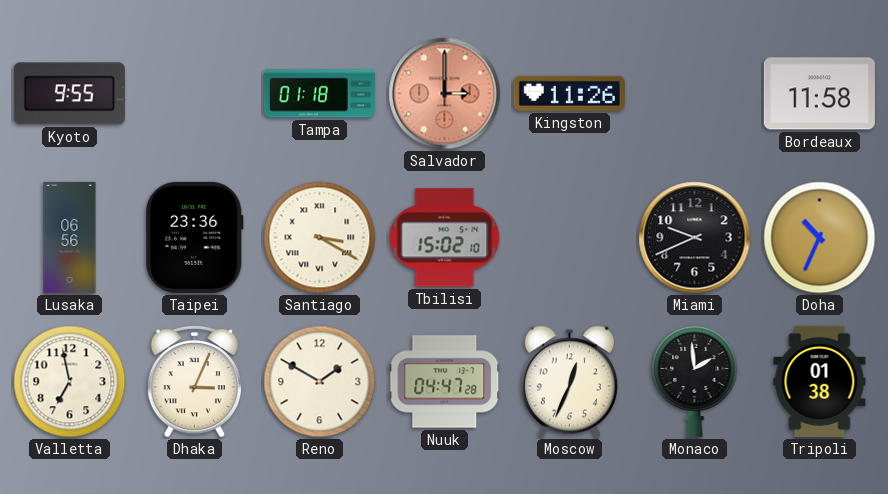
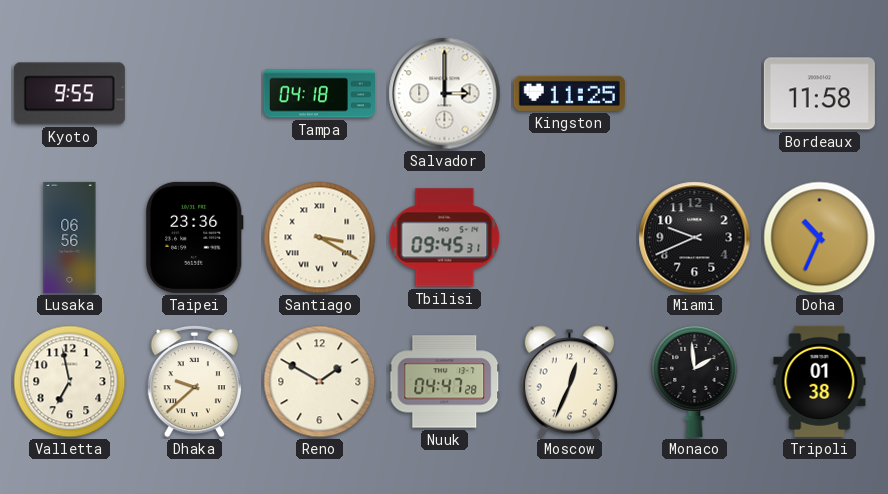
Tampa: 01:18 -> 04:18 (319, 94)
Salvador dial: salmon -> white (445, 94)
Kingston: 11:26 -> 11:25 (569, 93)
Tbilisi: 15:02 -> 09:45 (445, 238)
Dhaka: 3:04 -> 9:38 (194, 381)
